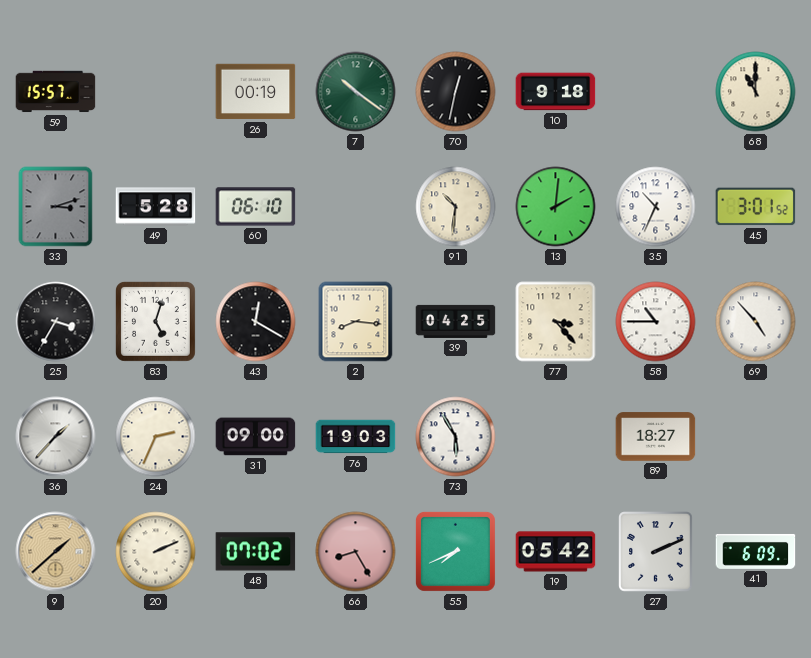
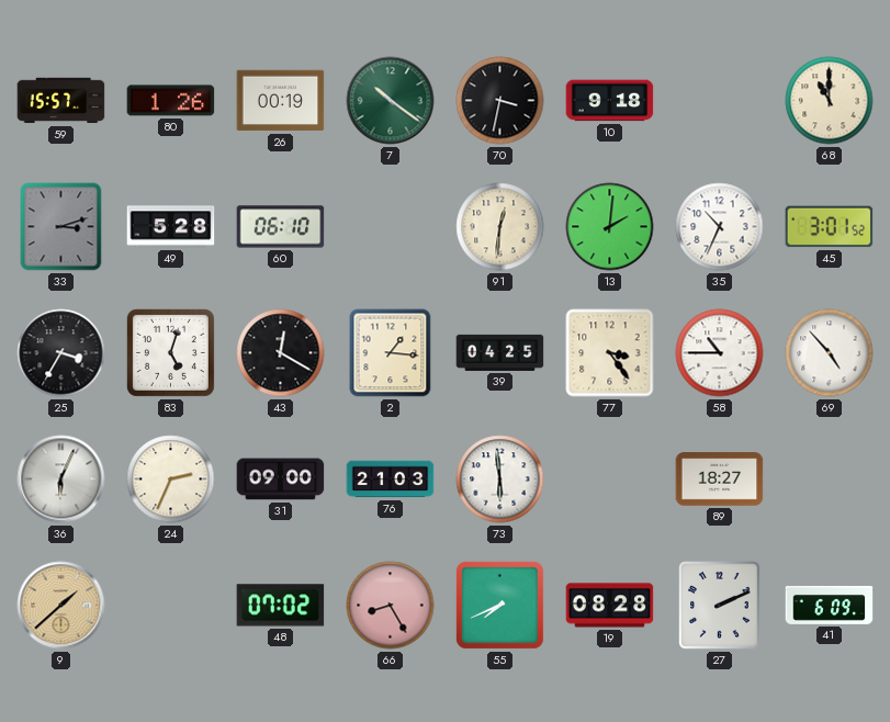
80: none -> 1:26 (171, 101)
70: 12:32 -> 3:32 (500, 101)
91: 10:31 -> 12:31 (500, 227)
2: 8:16 -> 1:16 (391, 353)
77: 3:23 -> 3:24 (610, 353)
36: 1:37 -> 6:04 (61, 480)
76: 19:03 -> 21:03 (391, 480)
73: 5:55 -> 5:59 (500, 480)
20: 2:11 -> none (156, 552)
19: 05:42 -> 08:28 (610, 606)
